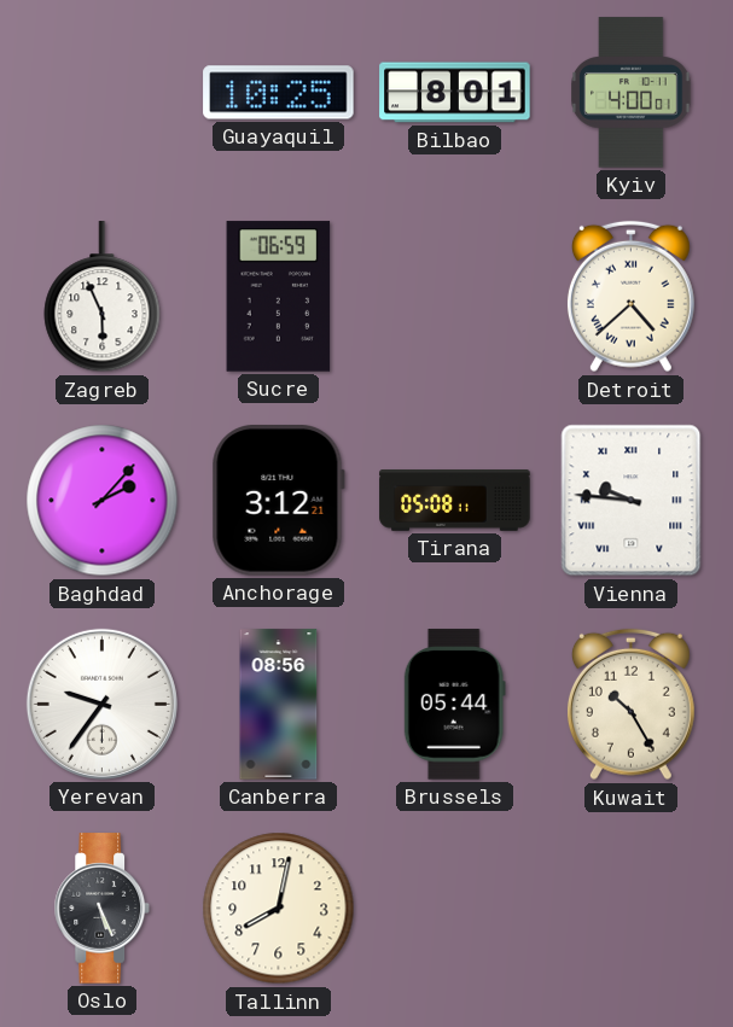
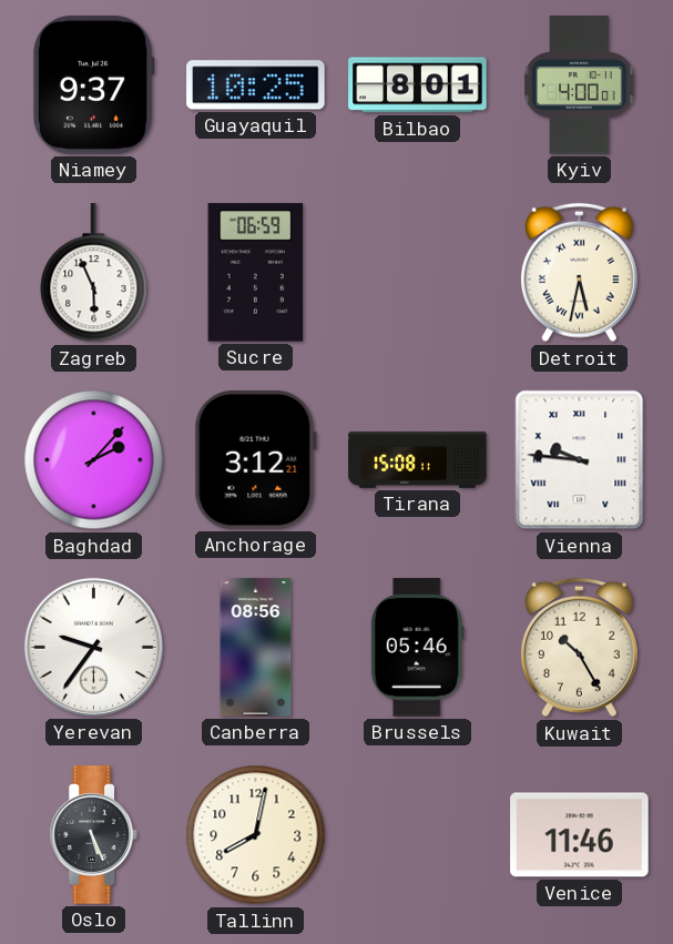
Niamey: none -> 9:37 (93, 85)
Detroit: 4:38 -> 5:32 (579, 273)
Tirana: 05:08 -> 15:08 (418, 460)
Brussels: 05:44 -> 05:46 (417, 648)
Venice: none -> 11:46 (580, 835)
